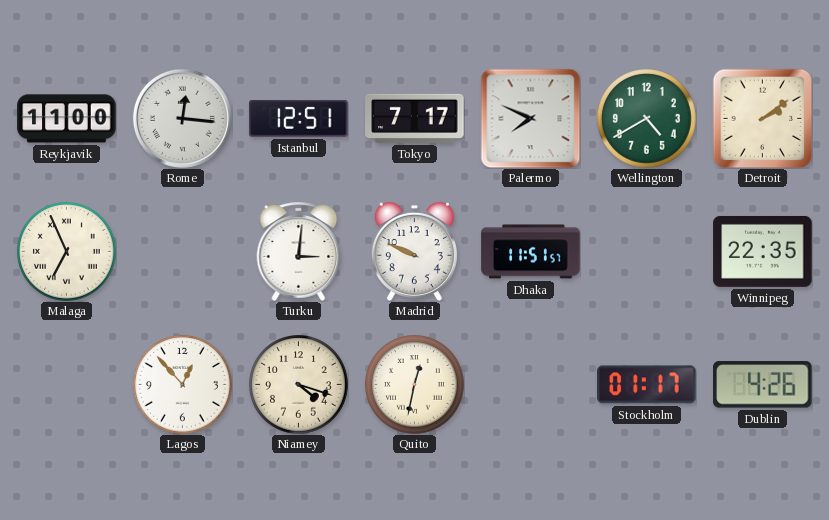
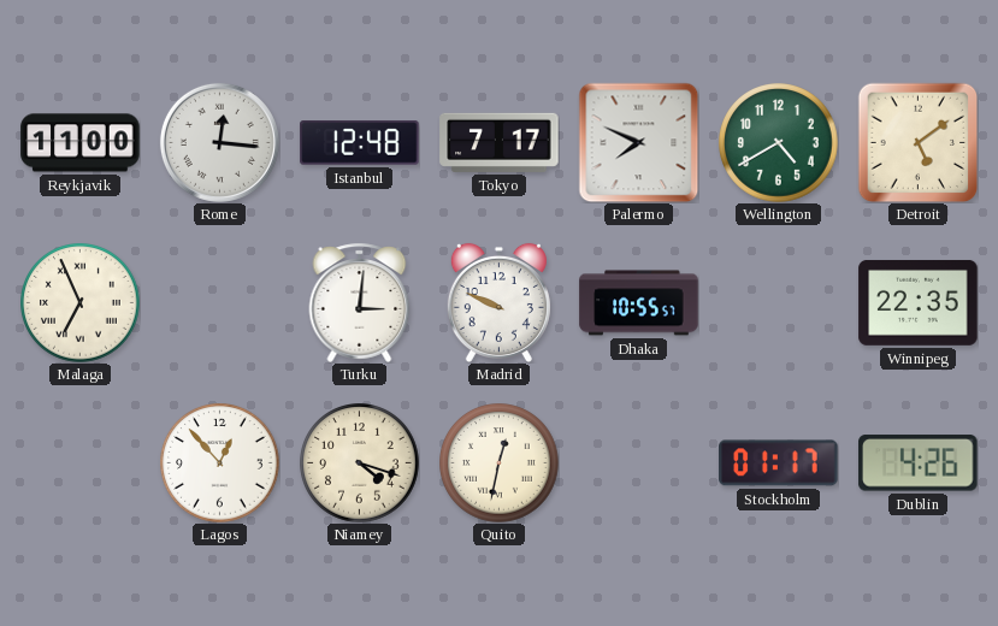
Istanbul: 12:51 -> 12:48 (360, 143)
Detroit: 2:09 -> 5:09 (917, 142)
Dhaka: 11:51 -> 10:55 (639, 303)
